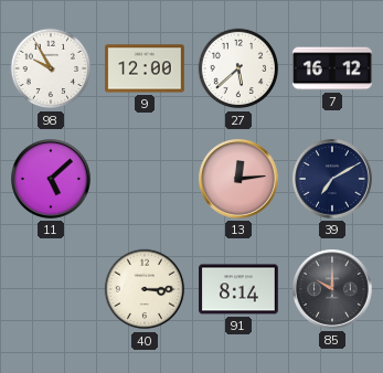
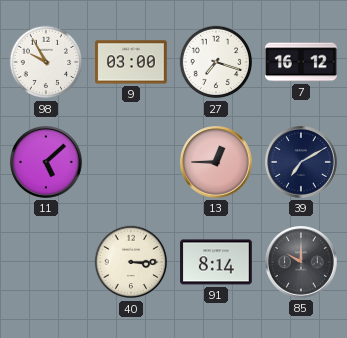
9: 12:00 -> 03:00 (131, 62)
27: 5:38 -> 7:18 (216, 62)
13: 12:14 -> 12:45 (217, 163)
